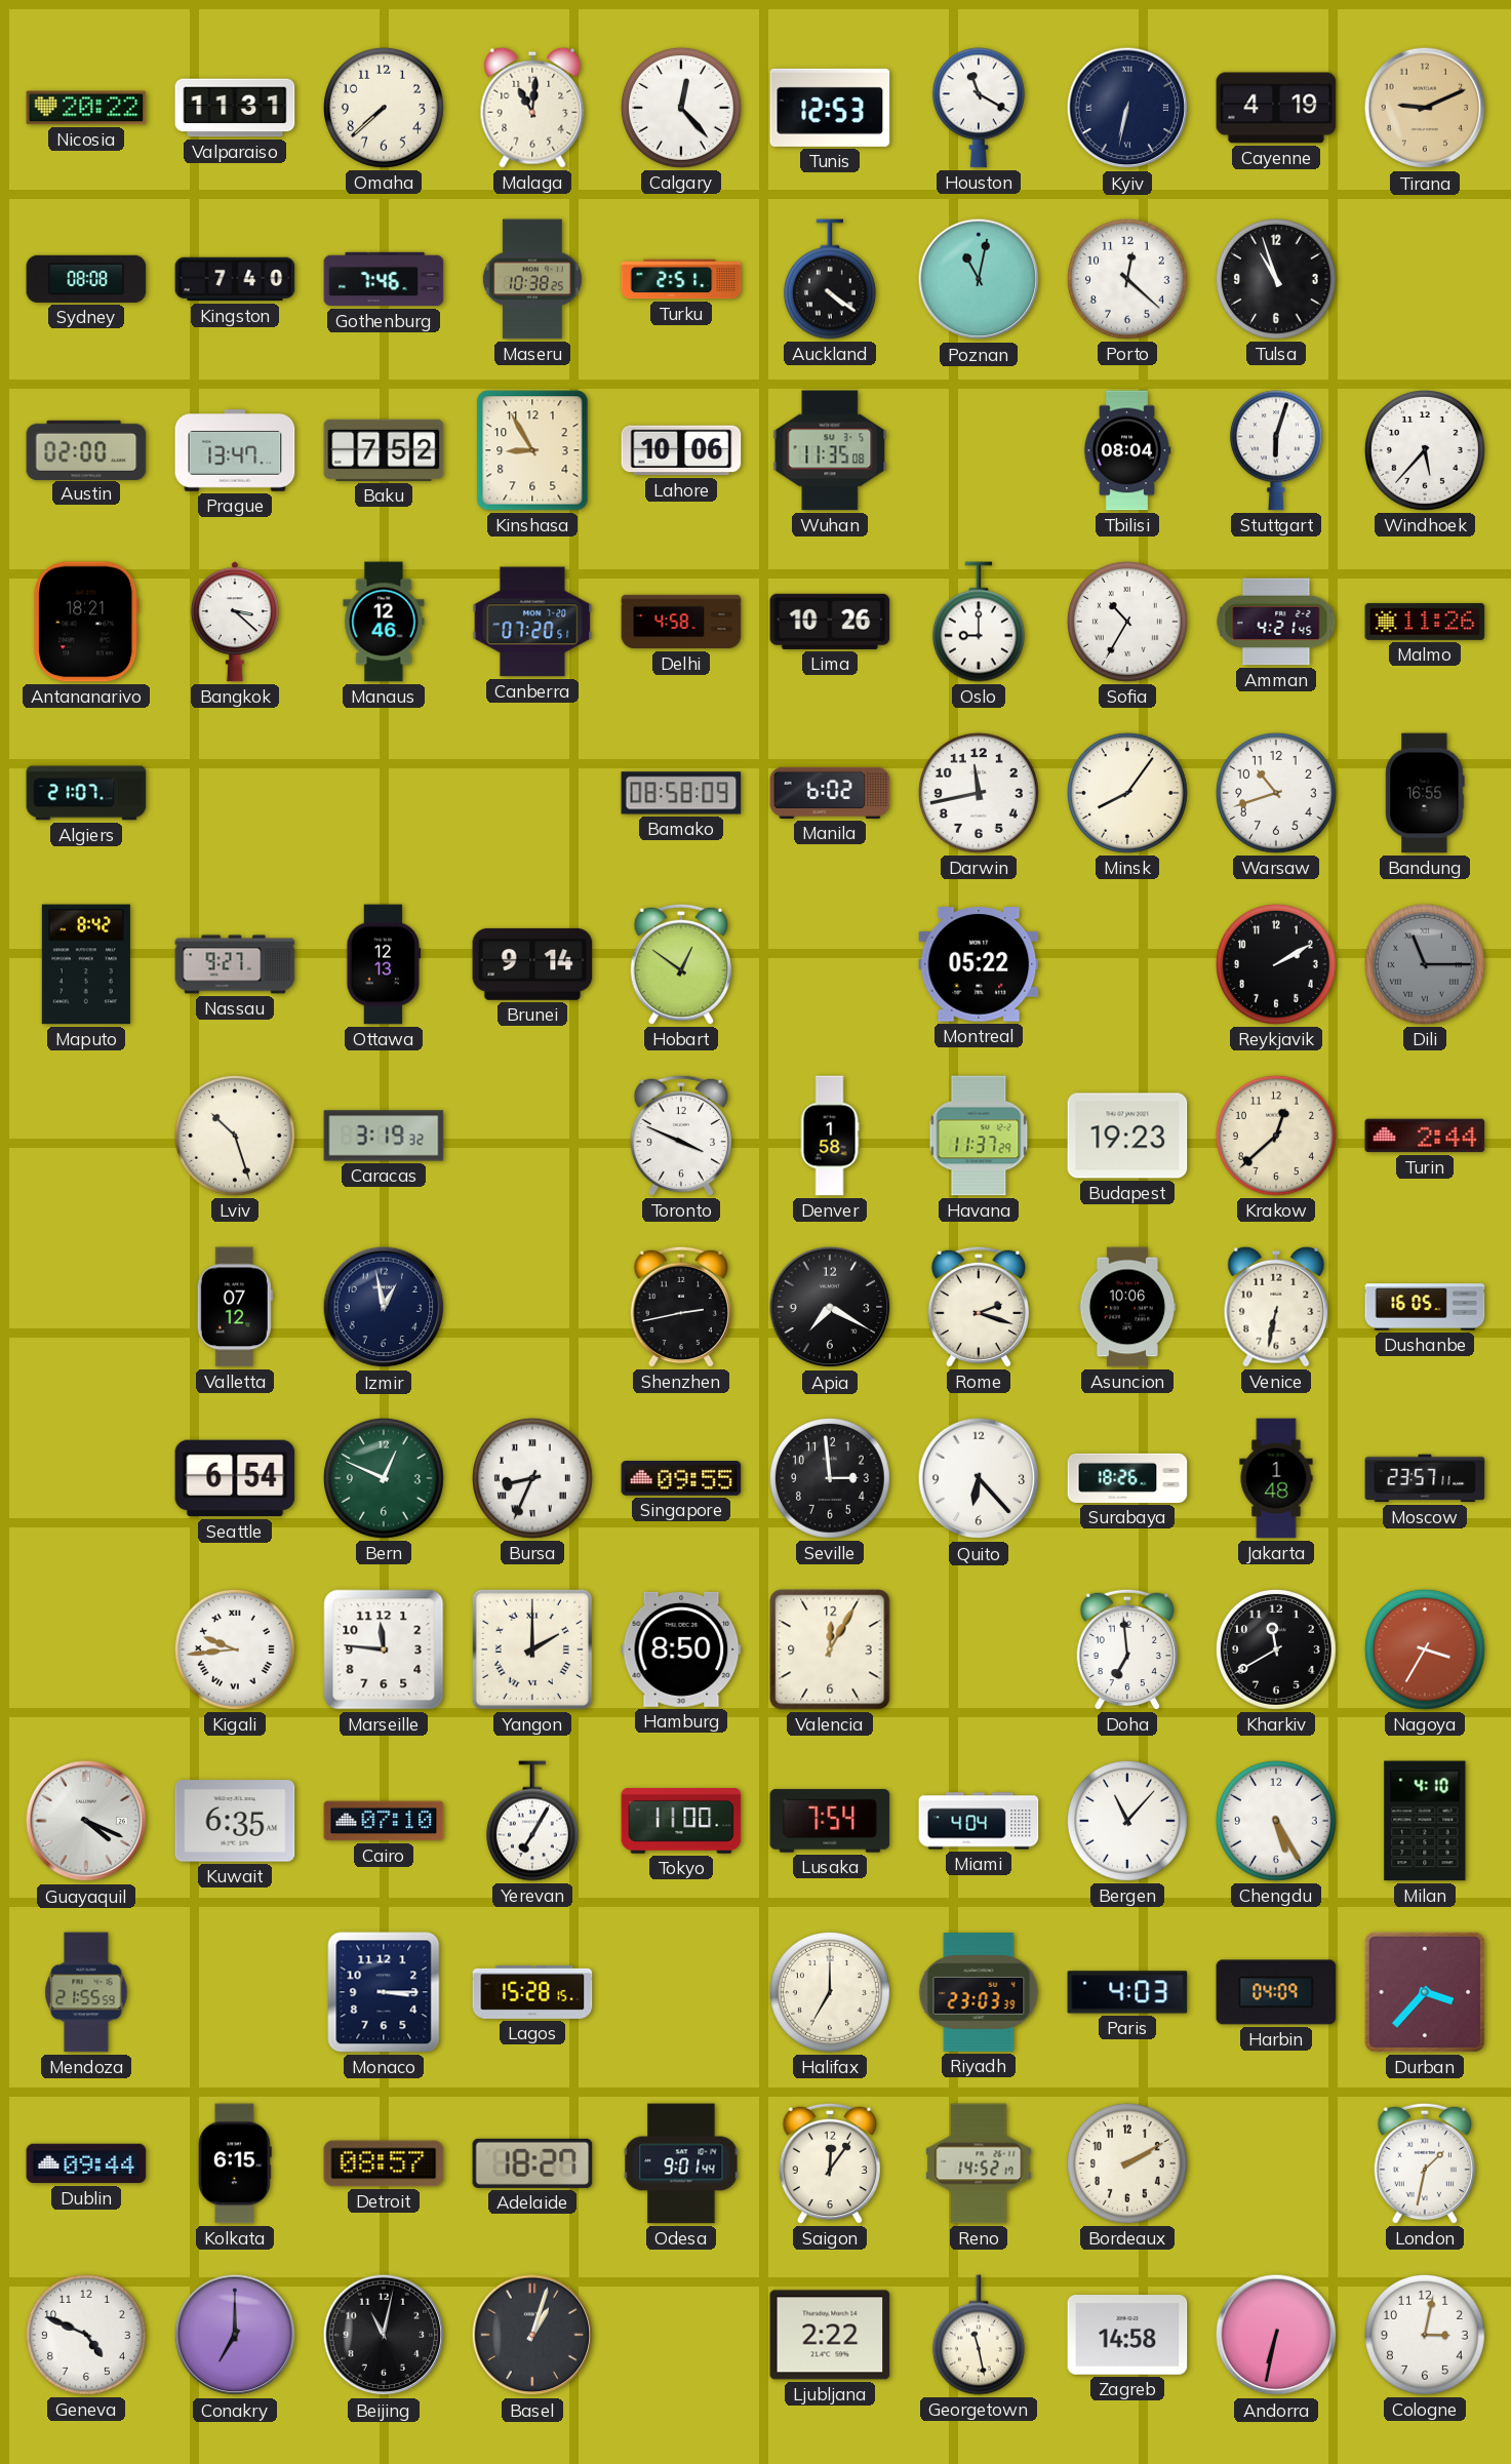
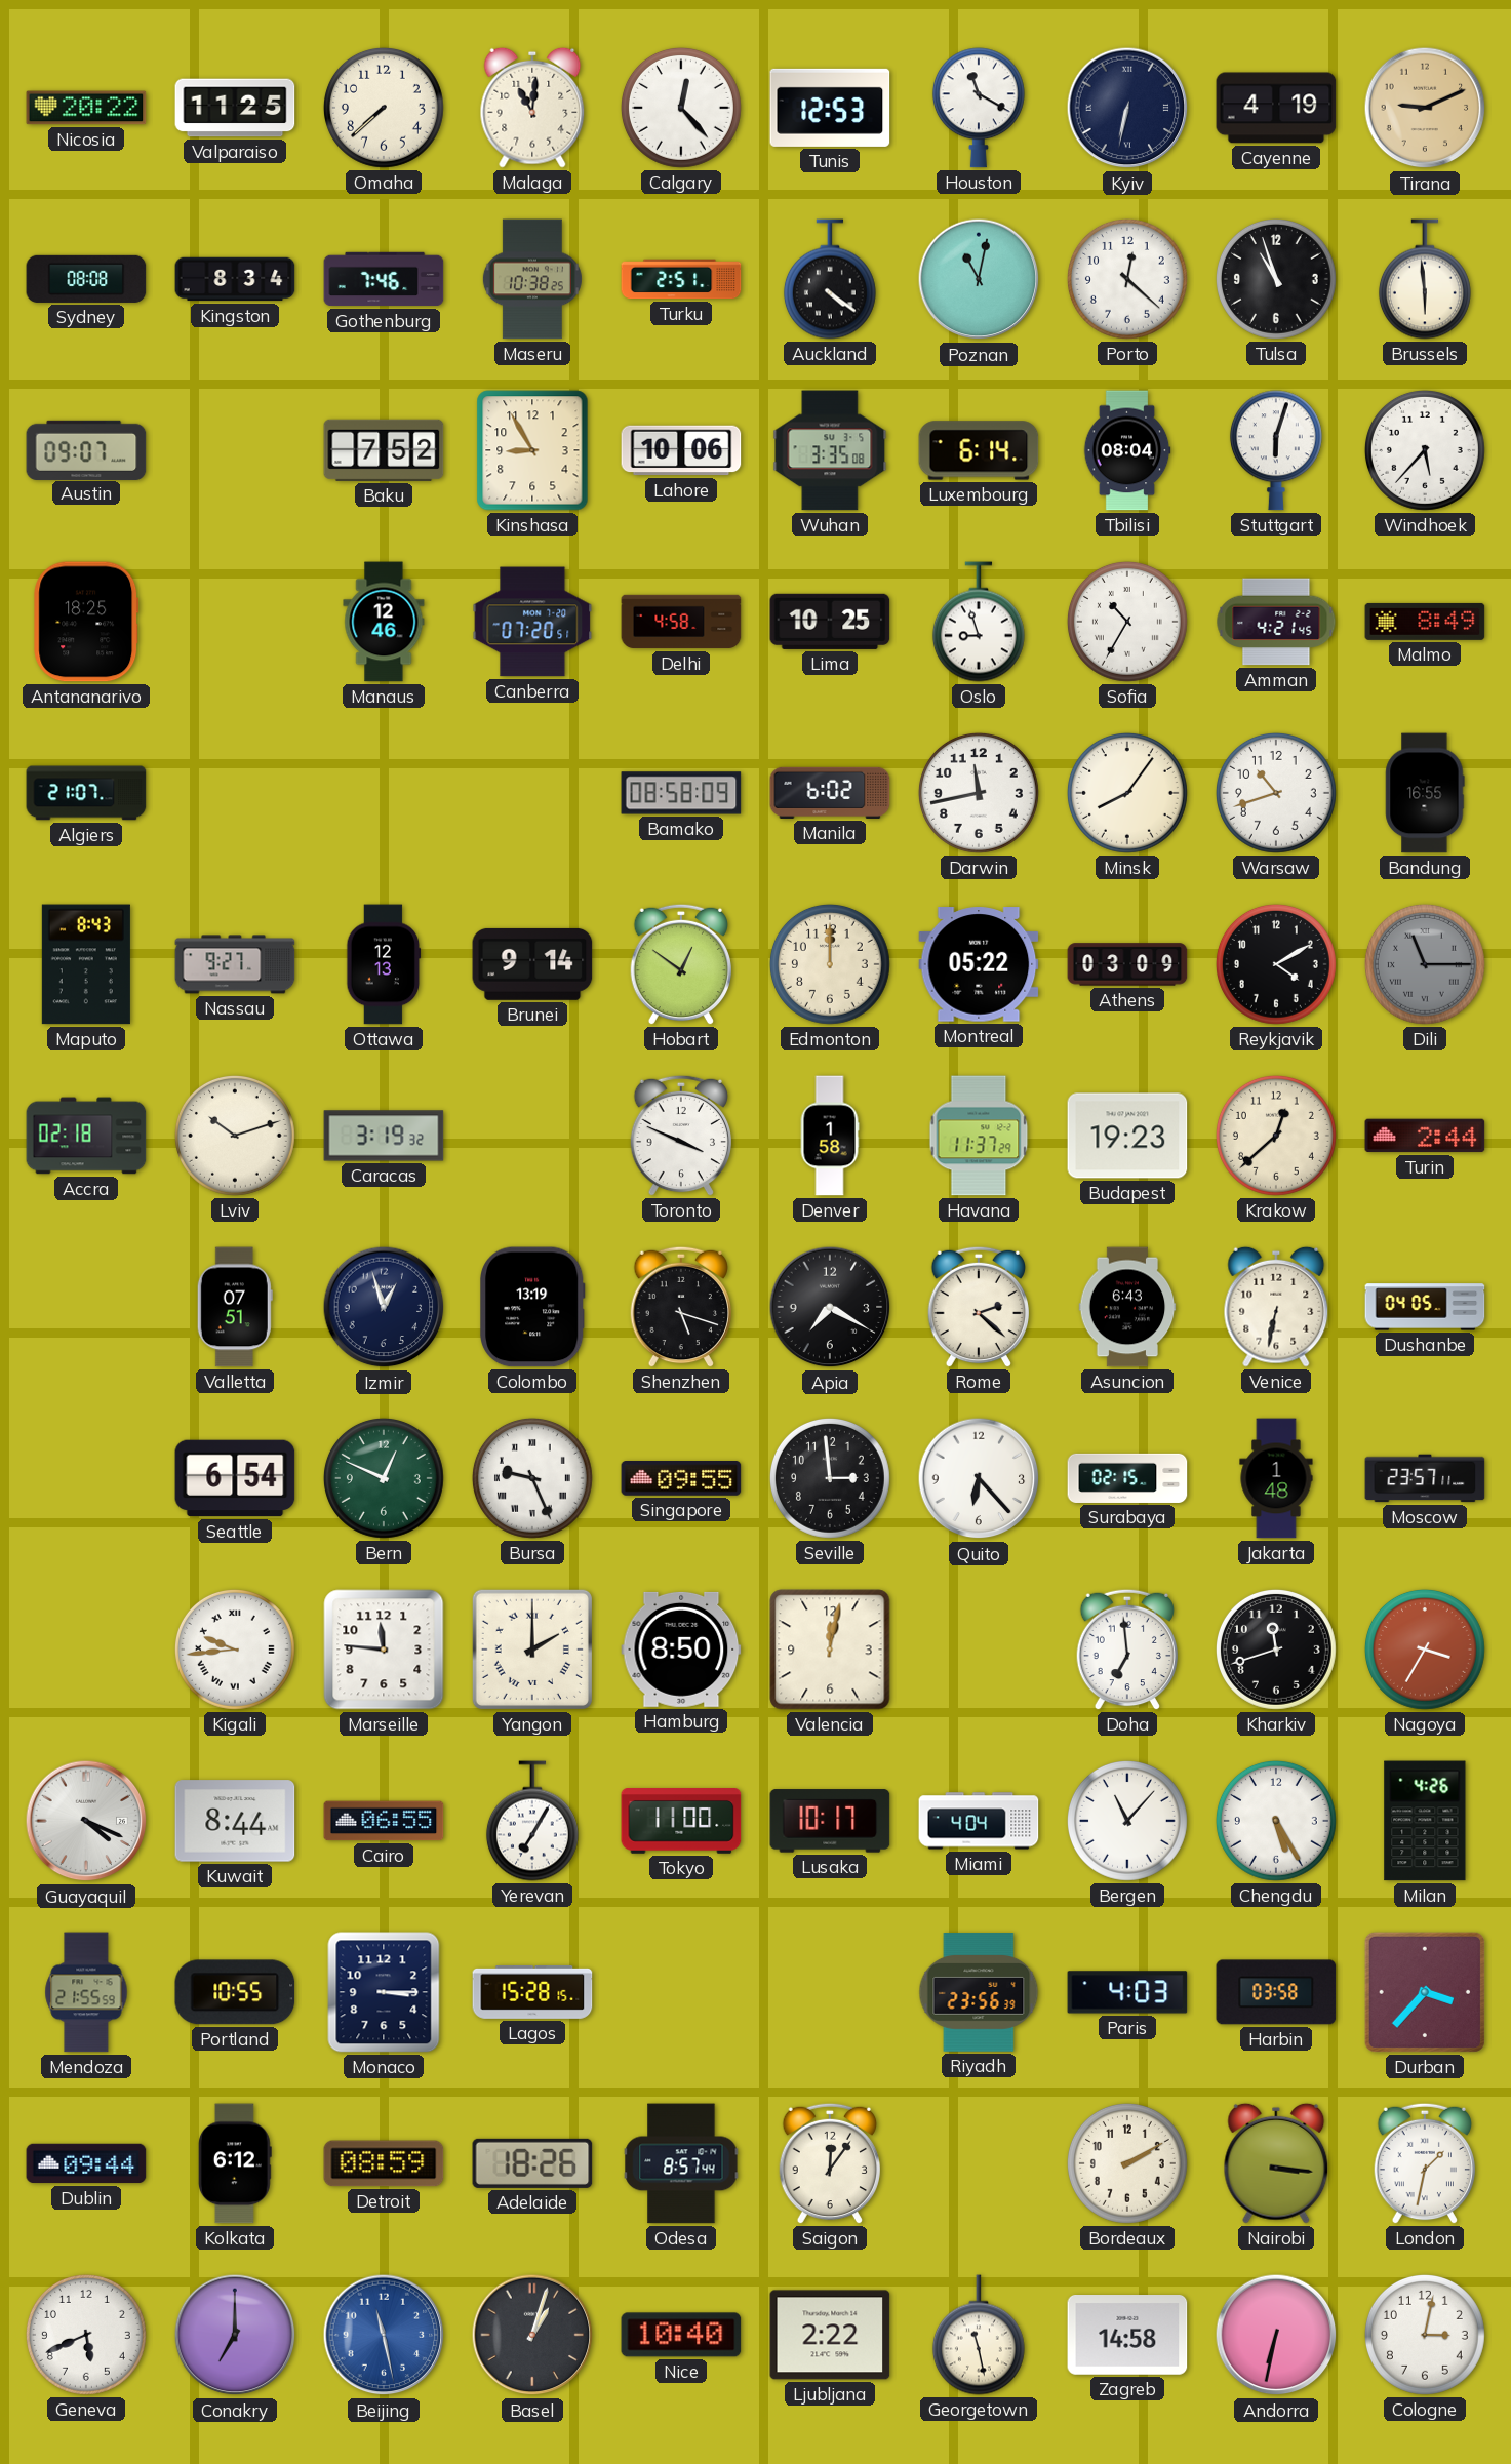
Valparaiso: 11:31 -> 11:25 (235, 108)
Kingston: 7:40 -> 8:34 (235, 279)
Brussels: none -> 5:59 (1425, 279)
Austin: 02:00 -> 09:07 (86, 449)
Prague: 13:47 -> none (235, 450)
Wuhan: 11:35 -> 3:35 (830, 450)
Luxembourg: none -> 6:14 (979, 450)
Antananarivo: 18:21 -> 18:25 (86, 622)
Bangkok: 3:22 -> none (235, 622)
Lima: 10:26 -> 10:25 (830, 622)
Oslo: 9:00 -> 8:57 (979, 622)
Malmo: 11:26 -> 8:49 (1425, 622)
Maputo: 8:42 -> 8:43 (86, 964)
Edmonton: none -> 12:00 (830, 964)
Athens: none -> 03:09 (1127, 964)
Reykjavik: 2:10 -> 4:10 (1276, 964)
Accra: none -> 02:18 (86, 1136)
Lviv: 10:27 -> 10:12 (235, 1136)
Valletta: 07:12 -> 07:51 (235, 1307)
Izmir: 12:58 -> 12:57 (384, 1307)
Colombo: none -> 13:19 (532, 1307)
Shenzhen: 2:43 -> 5:18 (680, 1307)
Rome: 2:18 -> 2:22 (978, 1307)
Asuncion: 10:06 -> 6:43 (1127, 1307)
Dushanbe: 16:05 -> 04:05 (1425, 1307)
Bursa: 8:34 -> 9:26 (532, 1478)
Surabaya: 18:26 -> 02:15 (1127, 1478)
Valencia: 12:05 -> 12:02 (830, 1650)
Kharkiv: 11:40 -> 11:42 (1276, 1650)
Kuwait: 6:35 -> 8:44 (235, 1821)
Cairo: 07:10 -> 06:55 (384, 1821)
Lusaka: 7:54 -> 10:17 (830, 1821)
Milan: 4:10 -> 4:26 (1425, 1821)
Portland: none -> 10:55 (235, 1992)
Halifax: 7:00 -> none (830, 1992)
Riyadh: 23:03 -> 23:56 (979, 1992)
Harbin: 04:09 -> 03:58 (1276, 1992)
Kolkata: 6:15 -> 6:12 (235, 2163)
Detroit: 08:57 -> 08:59 (384, 2163)
Adelaide: 18:27 -> 18:26 (532, 2163)
Odesa: 9:01 -> 8:57 (681, 2163)
Reno: 14:52 -> none (979, 2163)
Nairobi: none -> 3:16 (1276, 2163)
Geneva: 4:49 -> 5:41 (86, 2335)
Beijing: 11:02 -> 11:28 (384, 2335)
Beijing dial: black -> blue (384, 2335)
Nice: none -> 10:40 (681, 2335)
